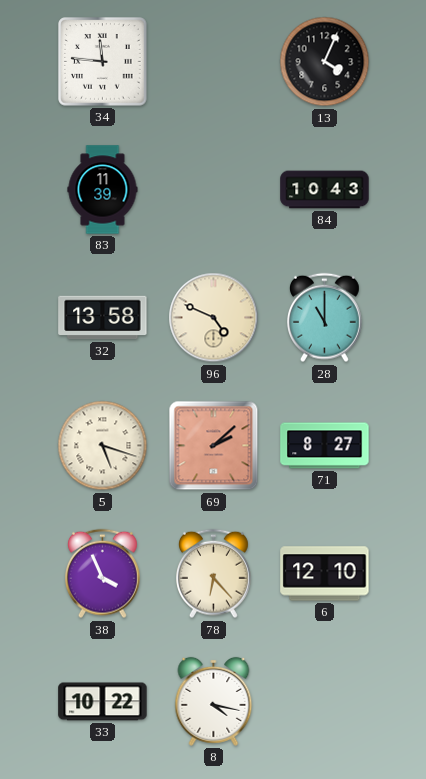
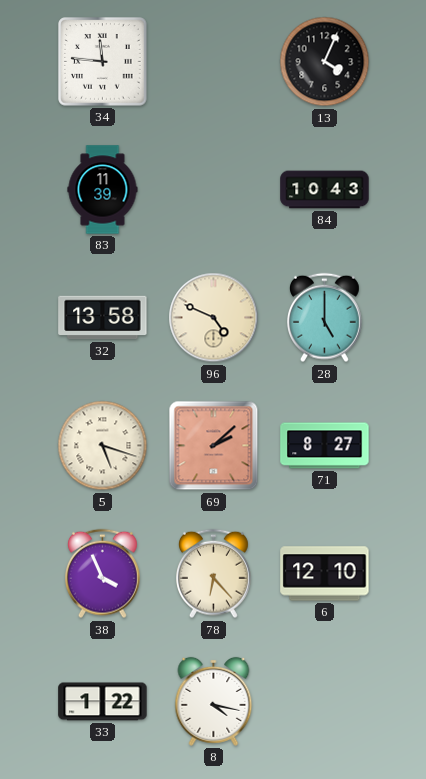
28: 11:00 -> 5:00 (325, 318)
33: 10:22 -> 1:22 (103, 702)
